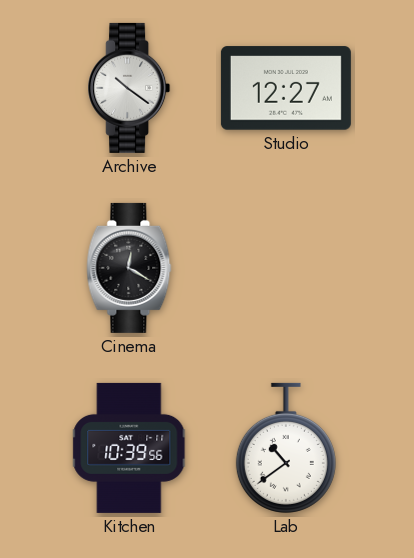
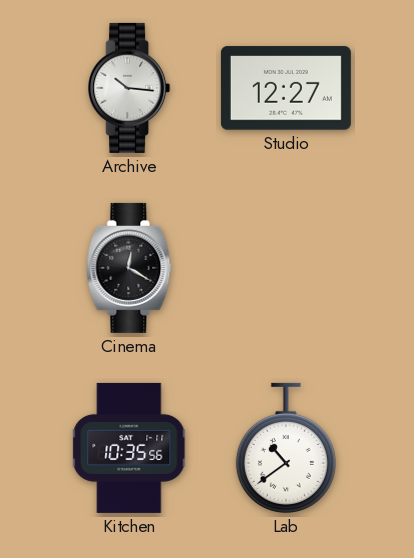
Archive: 10:21 -> 10:16 (129, 88)
Kitchen: 10:39 -> 10:35 (130, 448)
